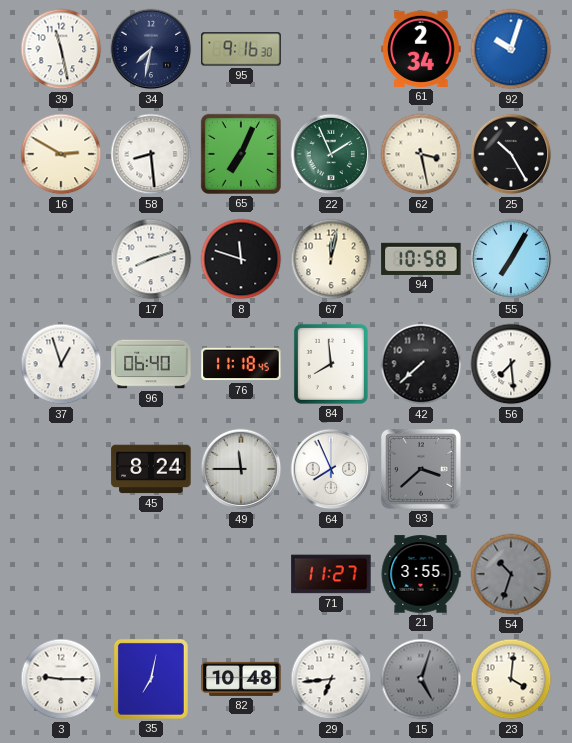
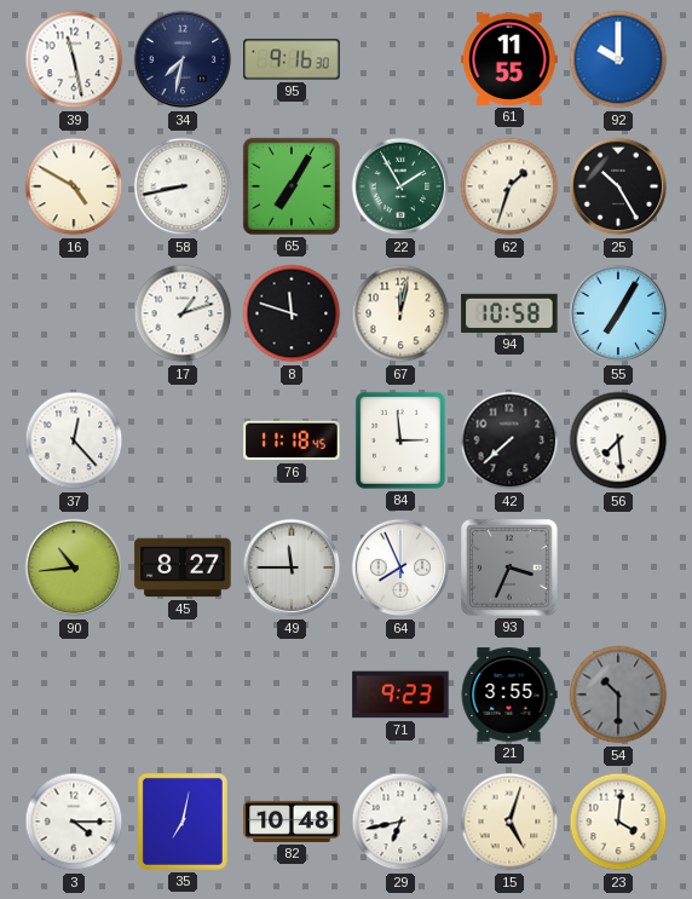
61: 2:34 -> 11:55 (509, 59)
92: 10:03 -> 10:00 (618, 59)
16: 2:50 -> 4:50 (74, 186)
58: 8:29 -> 8:43 (183, 186)
65: 7:04 -> 7:05 (292, 186)
22: 1:56 -> 1:55 (400, 186)
62: 3:28 -> 1:33 (509, 186)
17: 8:12 -> 1:12 (183, 313)
37: 12:57 -> 12:23 (74, 440)
96: 06:40 -> none (151, 364)
84: 7:59 -> 2:59 (400, 440)
90: none -> 10:44 (74, 567)
45: 8:24 -> 8:27 (183, 567)
93: 3:38 -> 3:34 (509, 567)
71: 11:27 -> 9:23 (400, 695)
54: 10:33 -> 10:30 (618, 695)
3: 9:15 -> 4:15 (74, 822)
29: 6:44 -> 6:43 (400, 822)
15 dial: grey -> cream (509, 822)
